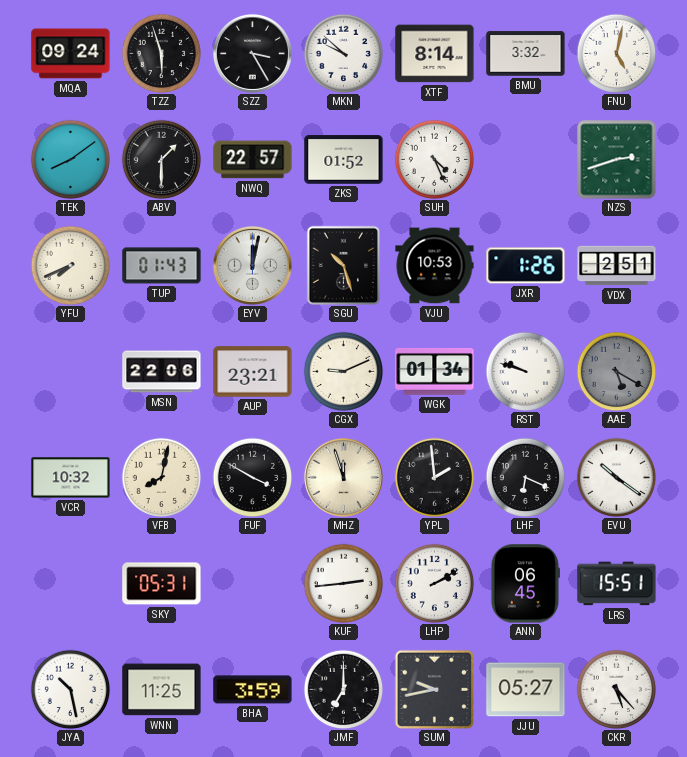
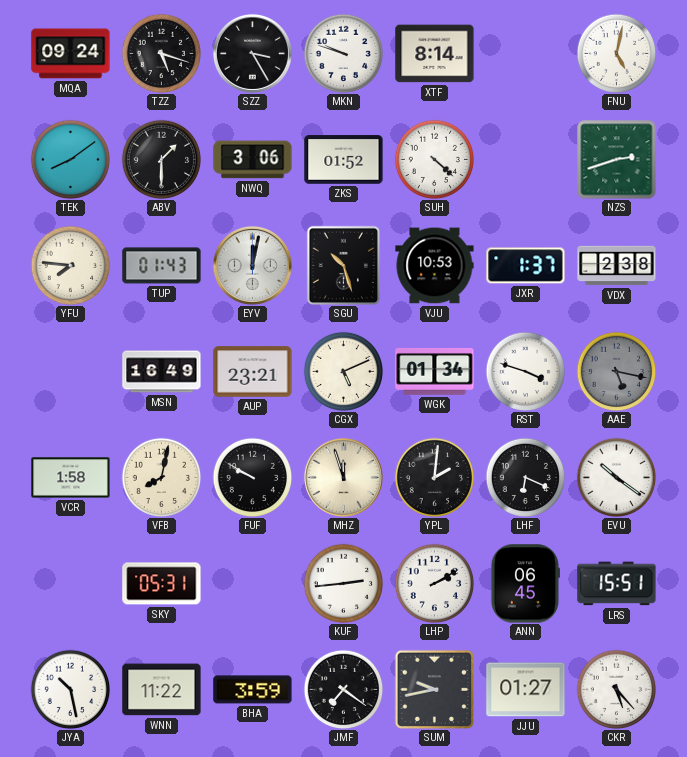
TZZ: 5:57 -> 5:18 (161, 53)
MKN: 9:52 -> 9:48 (343, 53)
BMU: 3:32 -> none (526, 54)
NWQ: 22:57 -> 3:06 (253, 160)
SUH: 4:26 -> 4:22 (434, 159)
YFU: 7:41 -> 7:46 (70, 265)
JXR: 1:26 -> 1:37 (526, 266)
VDX: 2:51 -> 2:38 (617, 266)
MSN: 22:06 -> 16:49 (162, 372)
CGX: 9:11 -> 5:11 (343, 371)
RST: 9:48 -> 3:48 (525, 371)
AAE: 5:20 -> 5:17 (616, 371)
VCR: 10:32 -> 1:58 (71, 478)
FUF: 3:50 -> 9:50 (252, 477)
YPL: 1:59 -> 2:01 (434, 477)
WNN: 11:25 -> 11:22 (162, 690)
JMF: 7:00 -> 7:21 (343, 689)
JJU: 05:27 -> 01:27 (526, 690)
